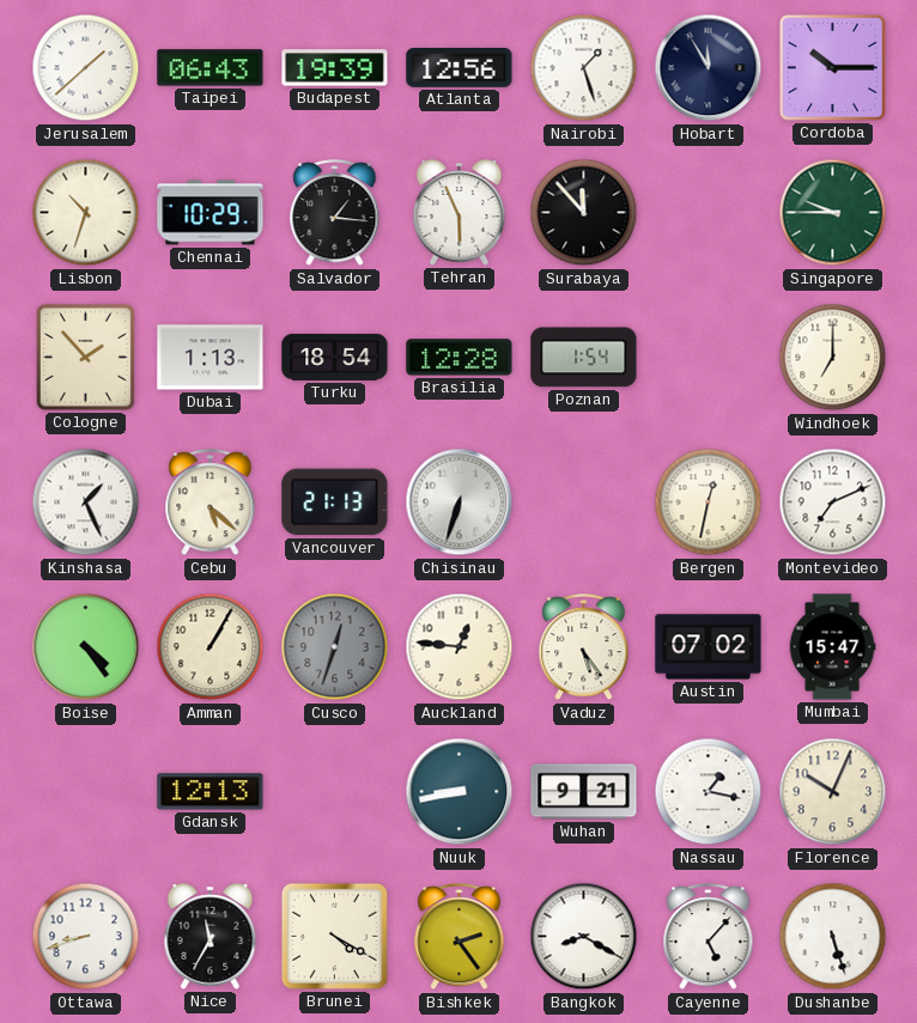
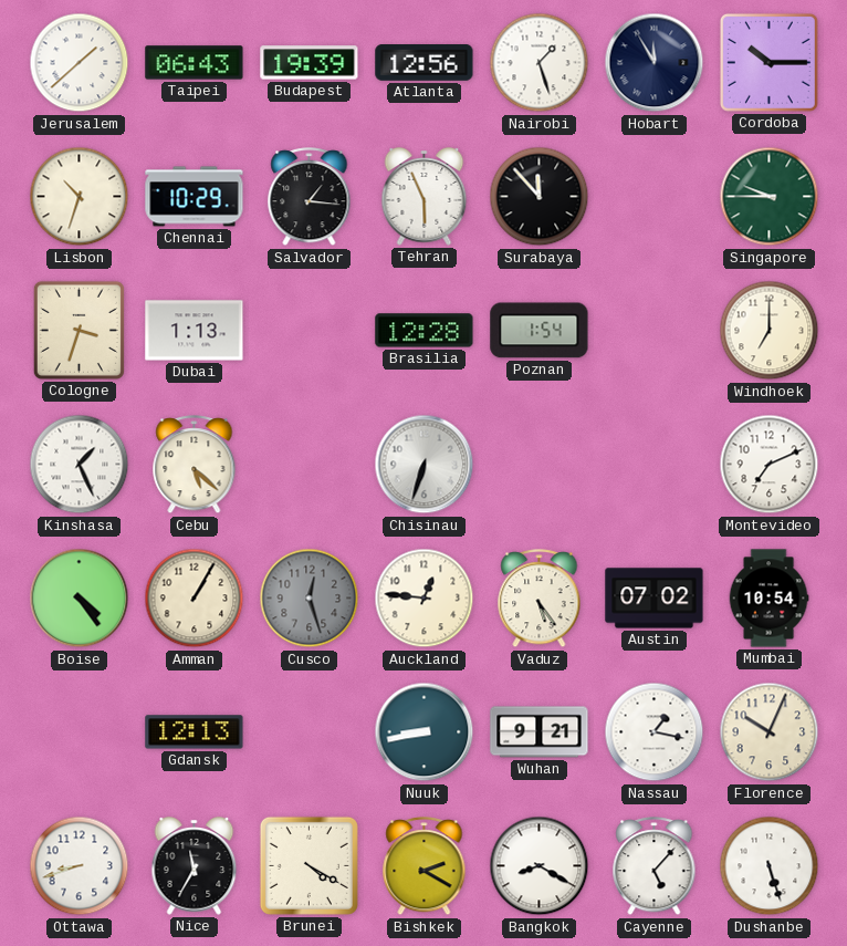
Cologne: 1:53 -> 3:33 (79, 330)
Turku: 18:54 -> none (335, 357)
Vancouver: 21:13 -> none (335, 503)
Bergen: 12:32 -> none (709, 503)
Cusco: 12:33 -> 12:27 (310, 599)
Mumbai: 15:47 -> 10:54 (768, 599)
Bishkek: 2:24 -> 2:20 (425, 866)
